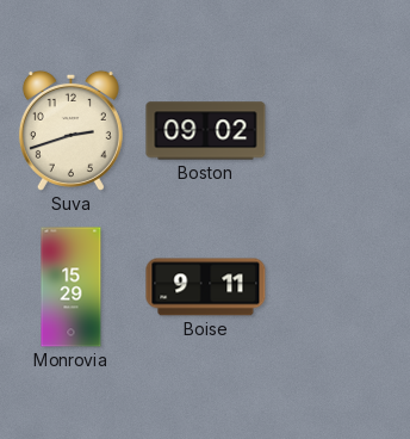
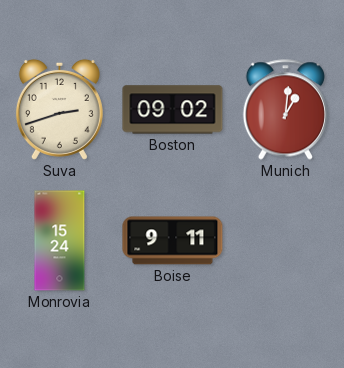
Munich: none -> 1:01 (285, 110)
Monrovia: 15:29 -> 15:24 (60, 241)
